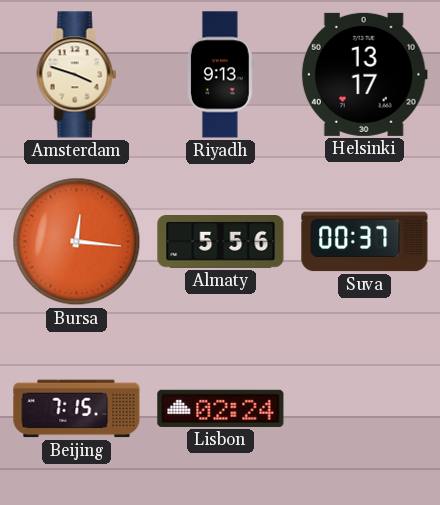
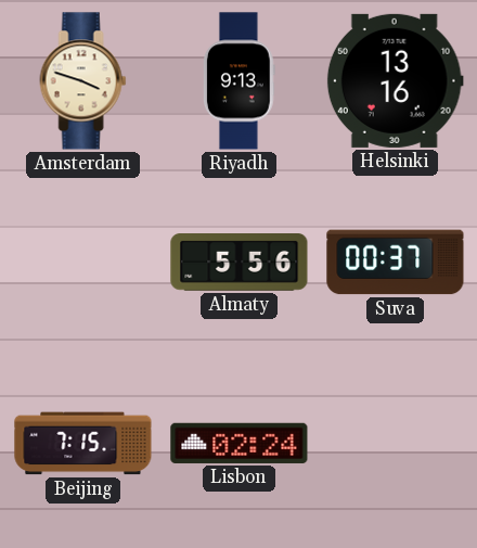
Helsinki: 13:17 -> 13:16 (395, 80)
Bursa: 12:16 -> none (77, 242)
